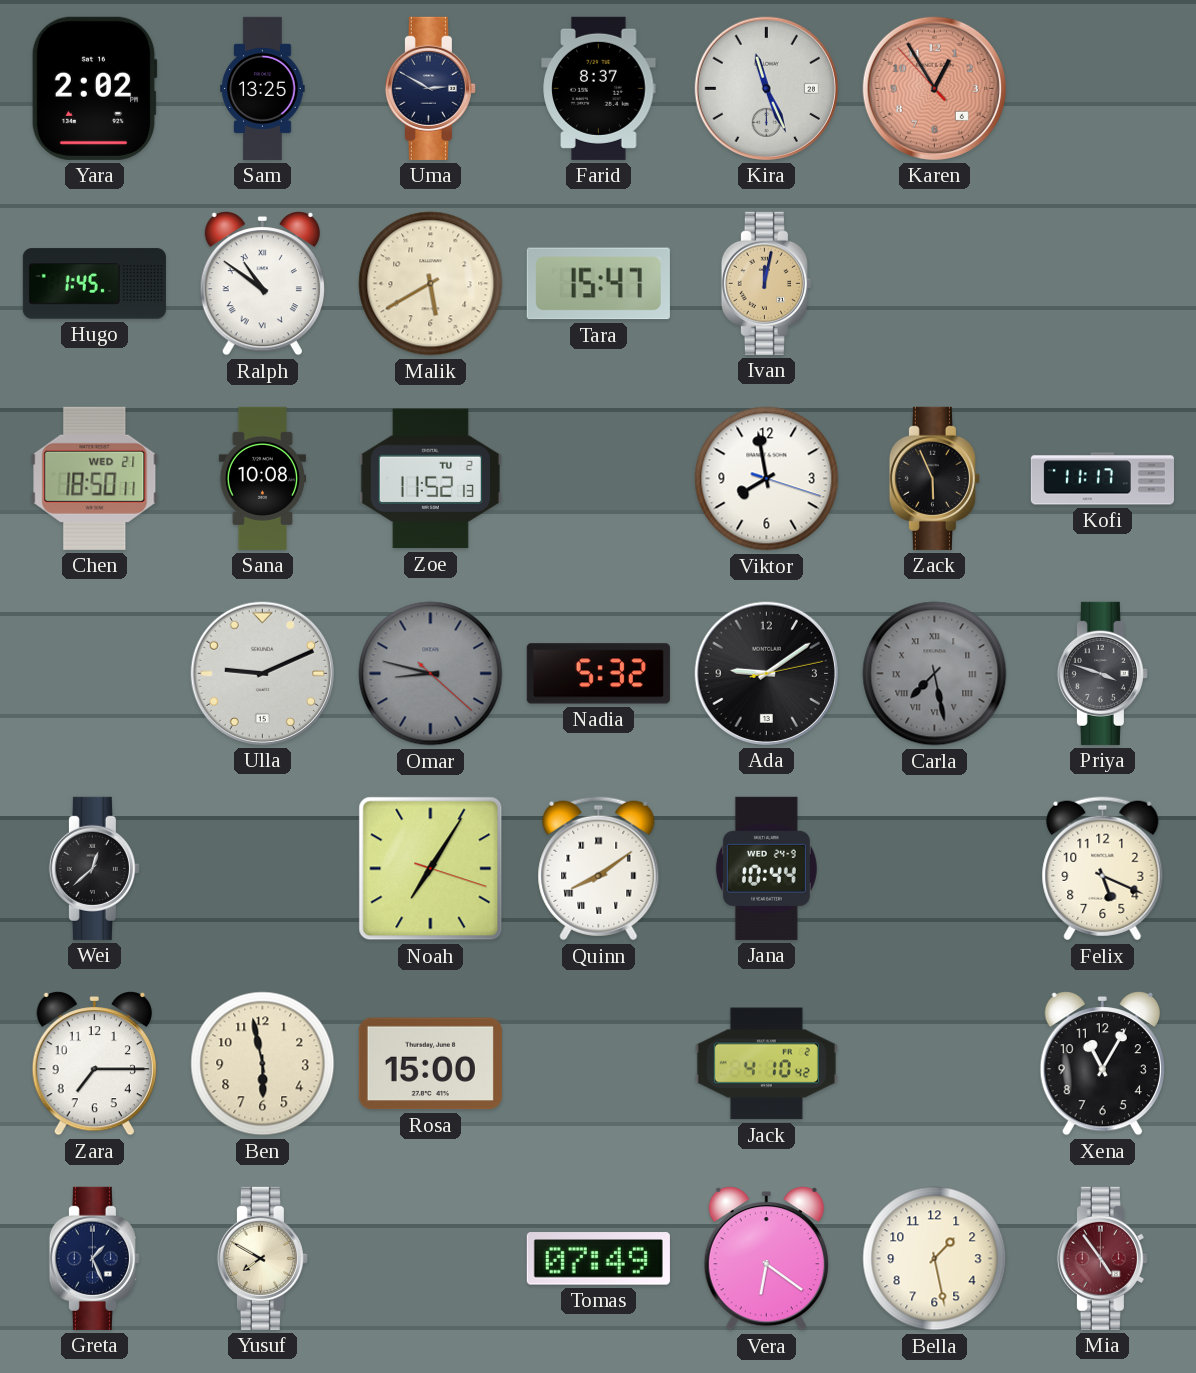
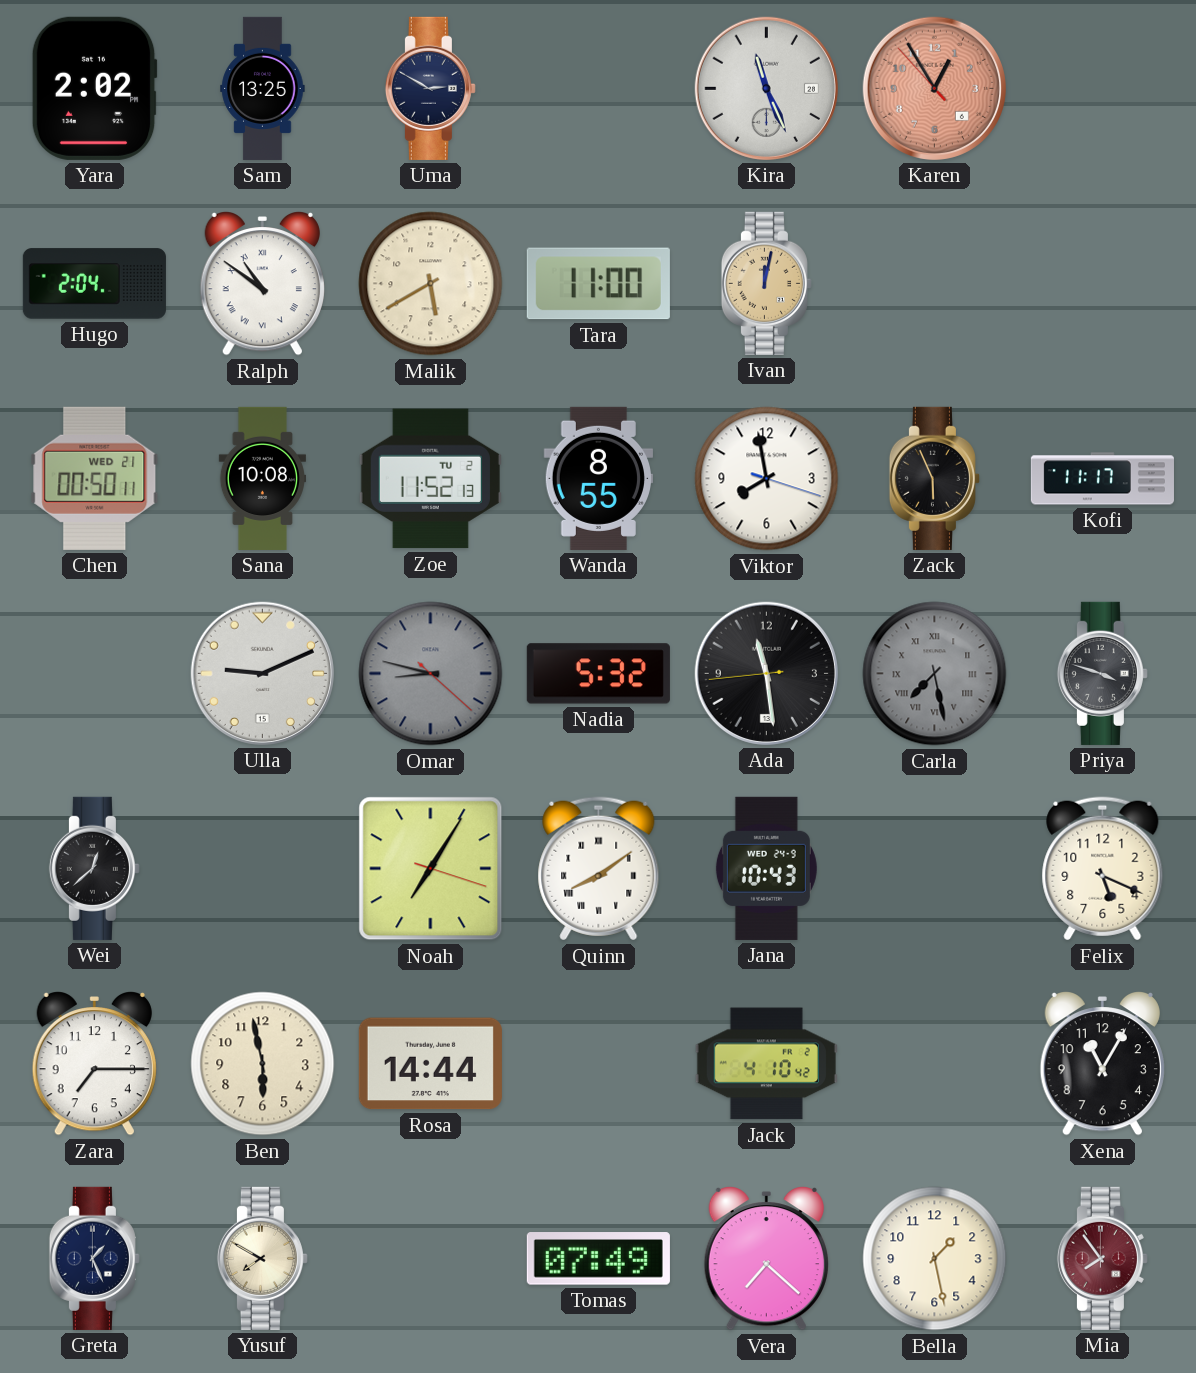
Farid: 8:37 -> none (599, 88)
Hugo: 1:45 -> 2:04 (94, 284)
Tara: 15:47 -> 11:00 (598, 284)
Chen: 18:50 -> 00:50 (95, 478)
Wanda: none -> 8:55 (598, 478)
Ada: 9:09 -> 11:28 (766, 673)
Jana: 10:44 -> 10:43 (766, 868)
Rosa: 15:00 -> 14:44 (430, 1064)
Vera: 6:21 -> 7:22 (766, 1259)
Mia: 4:54 -> 7:54 (1102, 1258)
